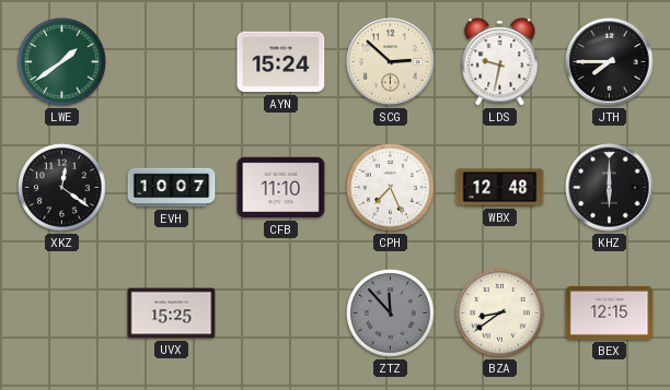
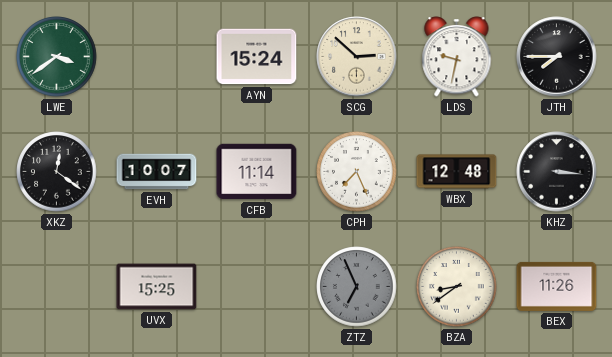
LWE: 1:39 -> 3:39 (57, 57)
CFB: 11:10 -> 11:14 (257, 172)
KHZ: 6:00 -> 3:16 (557, 172)
ZTZ: 11:53 -> 6:56 (357, 287)
BEX: 12:15 -> 11:26 (557, 286)
